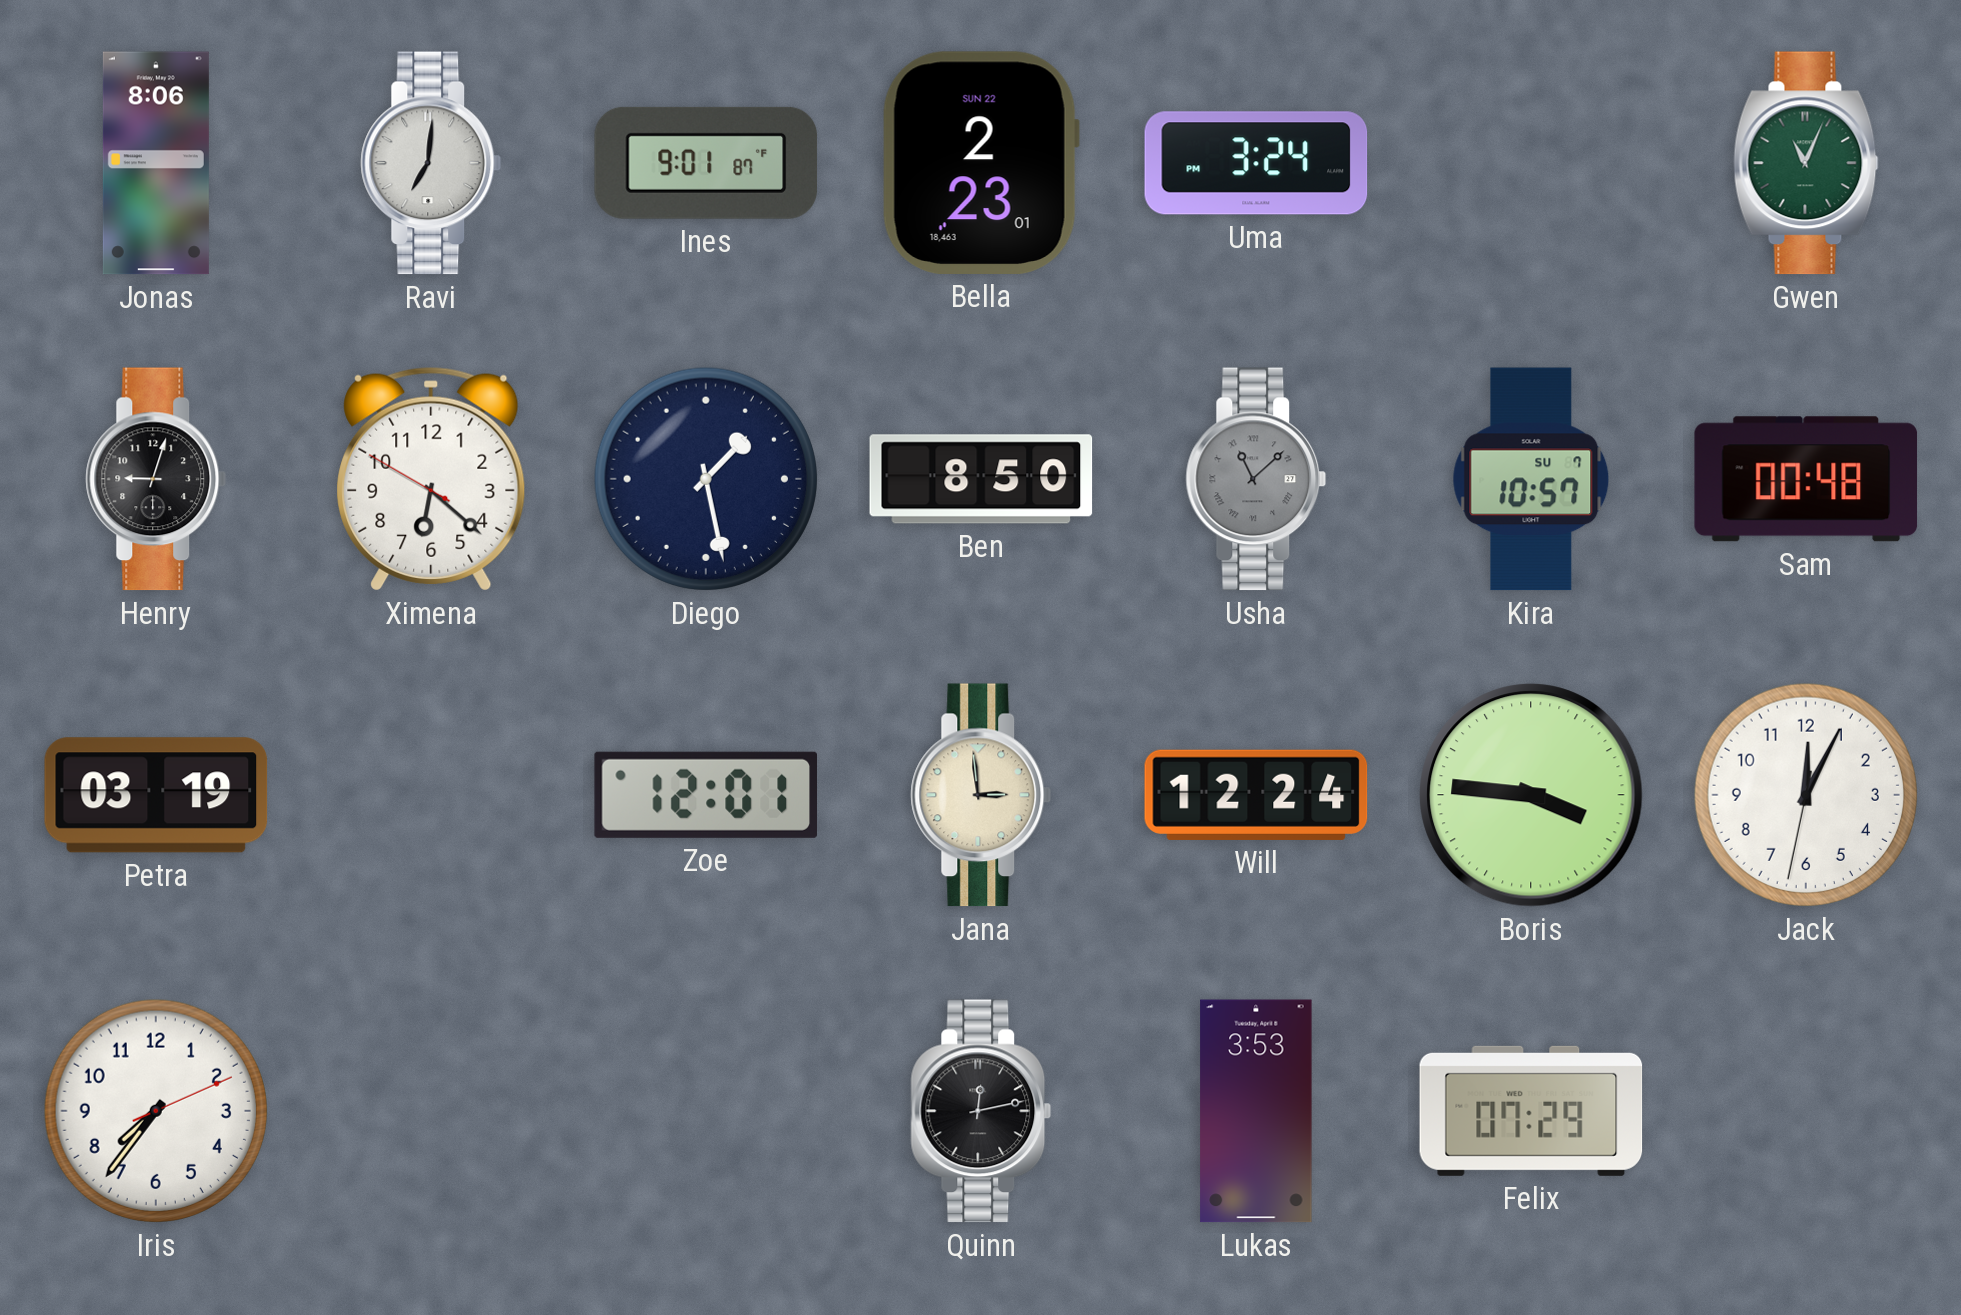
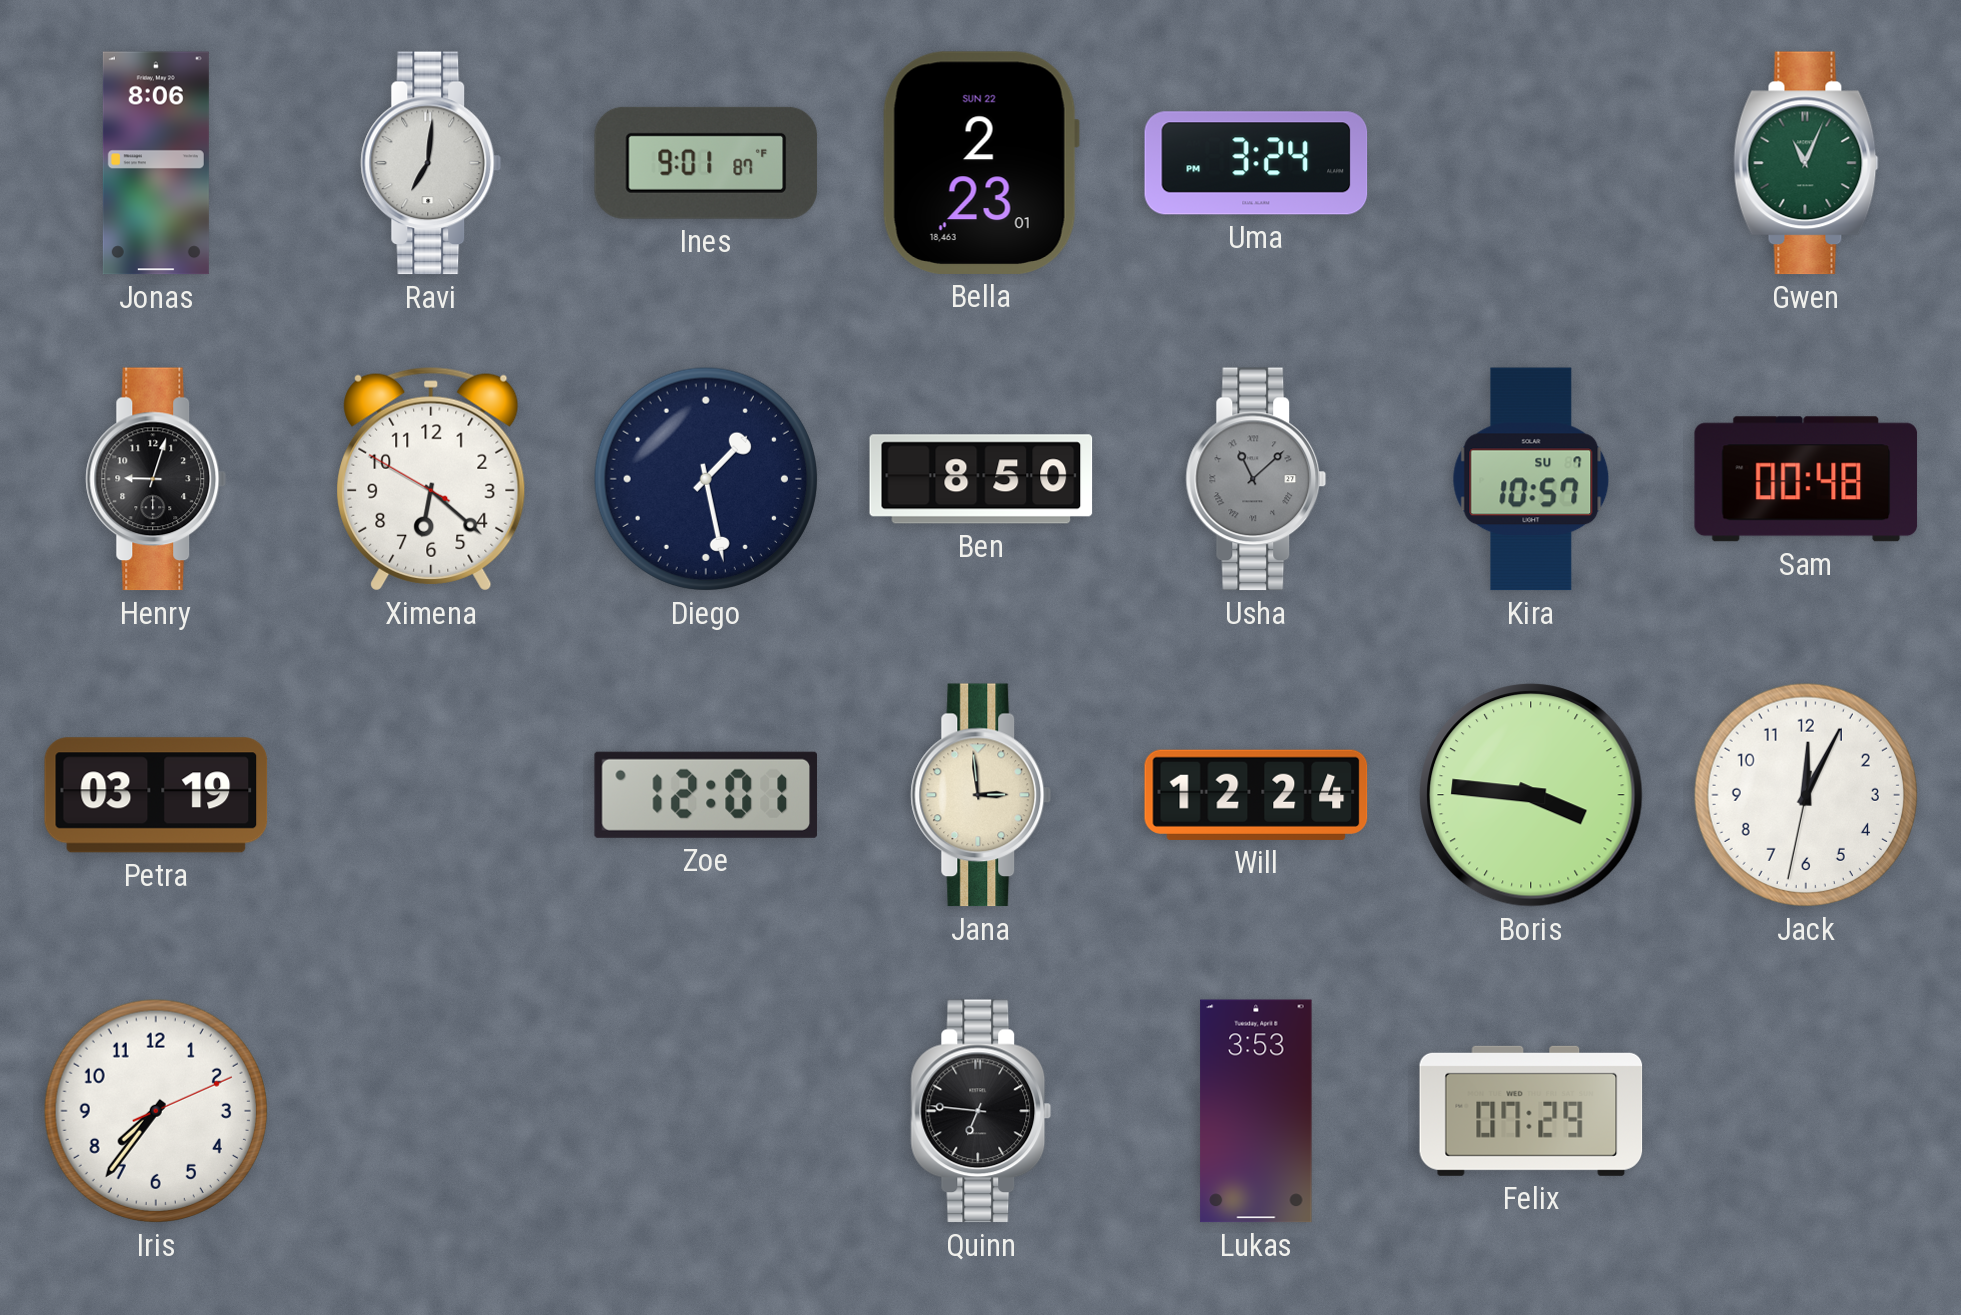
Quinn: 12:13 -> 6:46 (981, 1111)
